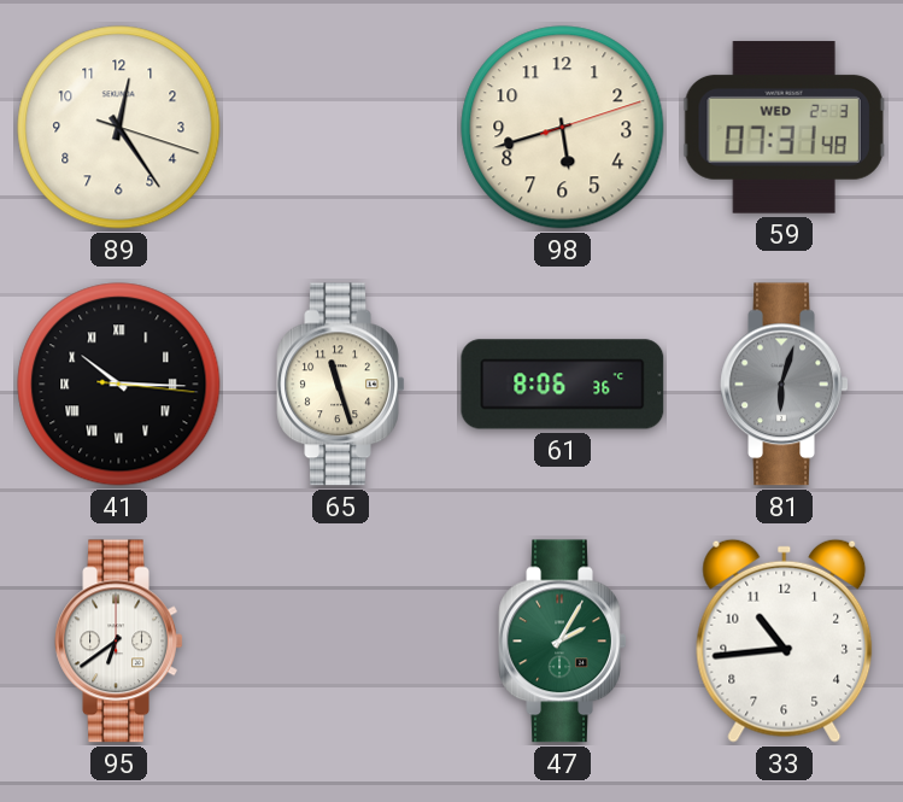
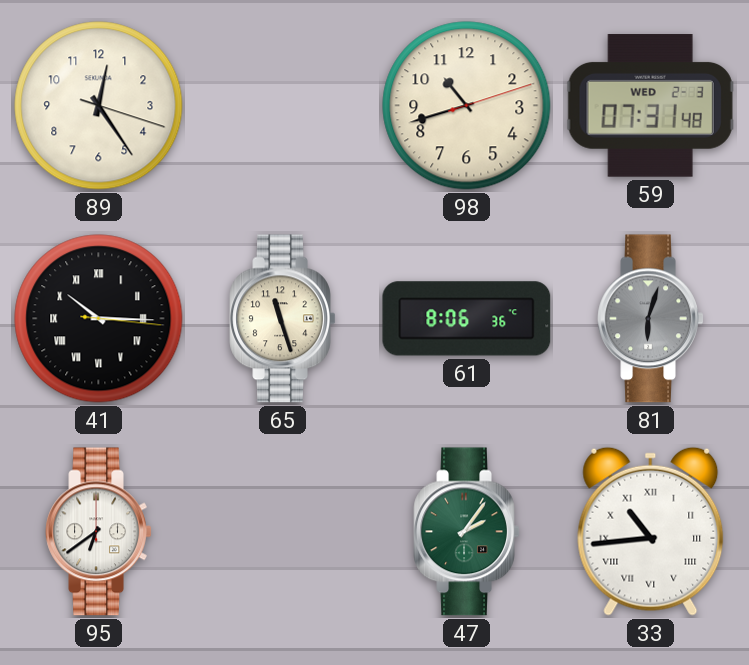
98: 5:42 -> 10:42 (467, 106)
47: 2:05 -> 2:06 (467, 532)
33 numerals: Arabic -> Roman (651, 531)
